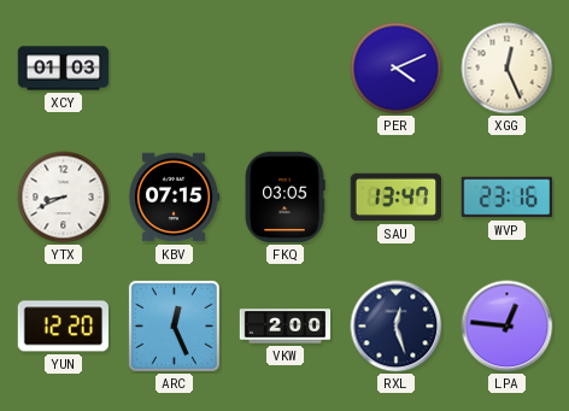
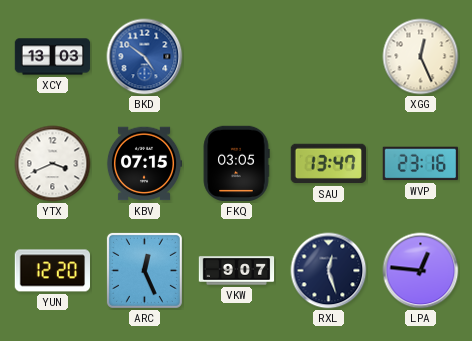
XCY: 01:03 -> 13:03 (53, 57)
BKD: none -> 4:51 (145, 57)
PER: 4:11 -> none (397, 69)
YTX: 8:41 -> 3:41 (53, 164)
VKW: 2:00 -> 9:07 (237, 271)
